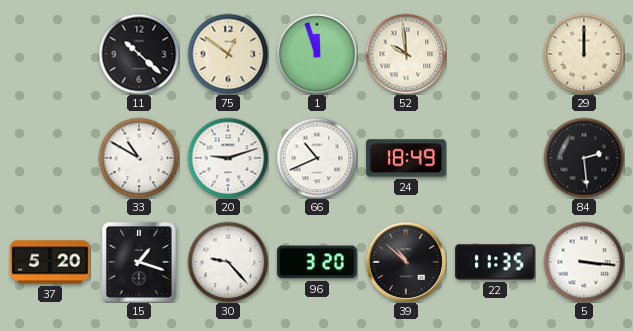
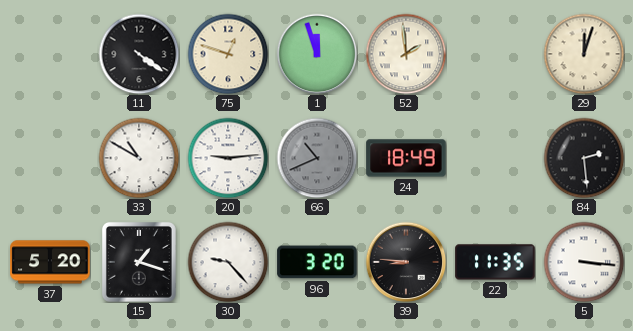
11: 10:22 -> 4:21 (139, 54)
75: 12:51 -> 12:48 (228, 54)
52: 9:59 -> 1:59 (406, 54)
29: 12:00 -> 12:03 (584, 54)
20: 9:12 -> 9:14 (228, 158)
66 dial: white -> grey (317, 158)
39: 10:52 -> 8:46 (406, 262)
